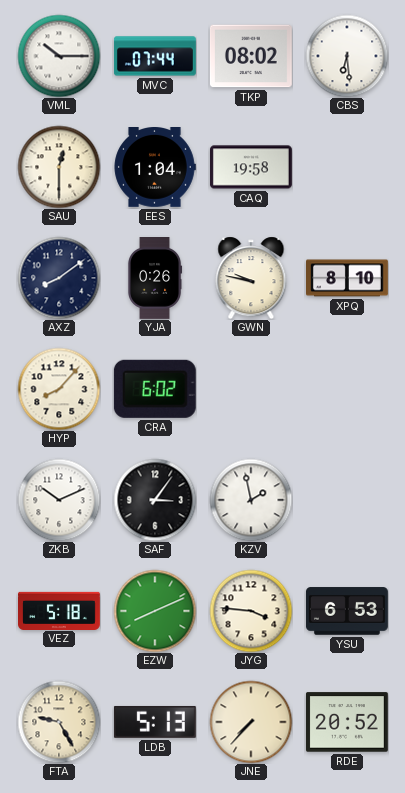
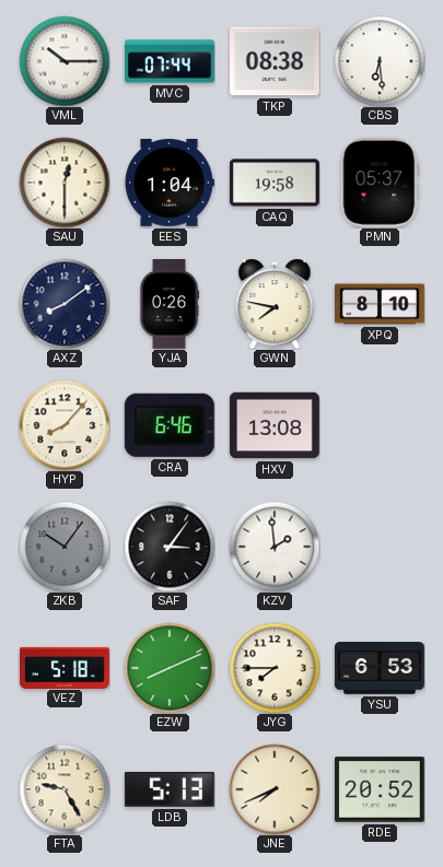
TKP: 08:02 -> 08:38 (275, 61)
PMN: none -> 05:37 (380, 183)
GWN: 9:47 -> 7:47 (275, 304)
CRA: 6:02 -> 6:46 (170, 425)
HXV: none -> 13:08 (275, 425)
ZKB: 10:11 -> 10:06 (65, 547)
ZKB dial: white -> grey (65, 547)
KZV: 1:58 -> 1:59 (275, 547)
JYG: 3:46 -> 7:45 (275, 668)
JNE: 7:37 -> 7:41 (275, 789)
